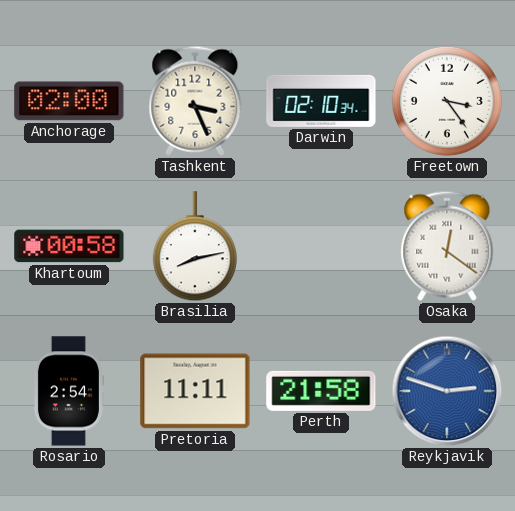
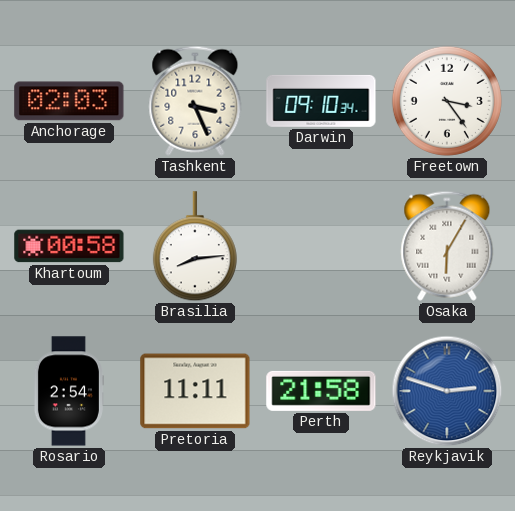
Anchorage: 02:00 -> 02:03 (69, 101)
Darwin: 02:10 -> 09:10 (321, 101)
Brasilia: 8:13 -> 8:14 (195, 247)
Osaka: 12:21 -> 6:05 (447, 246)
